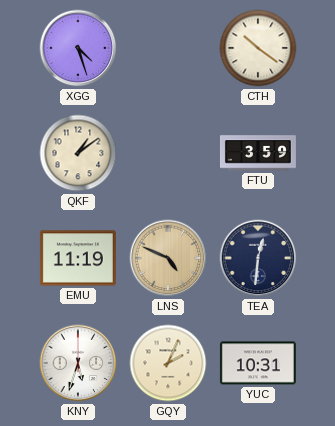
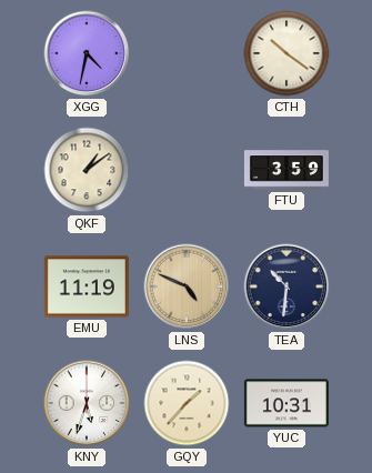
XGG: 4:27 -> 4:32 (87, 53)
TEA: 12:31 -> 10:31 (286, 286)
GQY: 2:04 -> 1:37 (187, 403)
